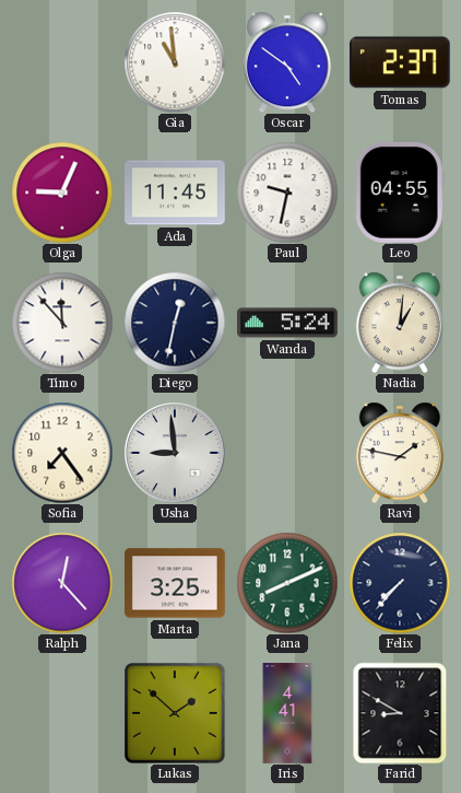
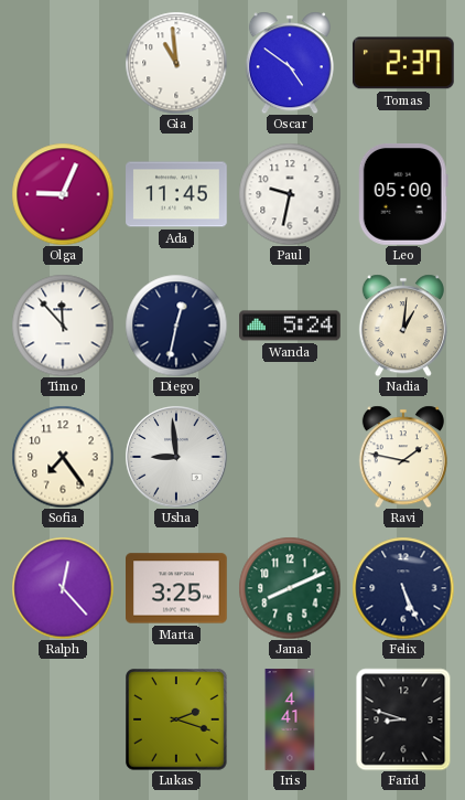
Leo: 04:55 -> 05:00 (403, 195)
Felix: 7:37 -> 5:26 (403, 588)
Lukas: 1:52 -> 2:18 (176, 719)
Farid: 8:50 -> 8:48 (403, 719)
